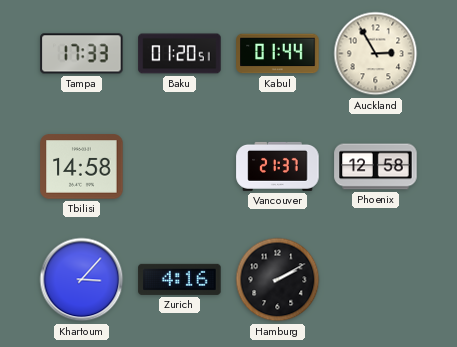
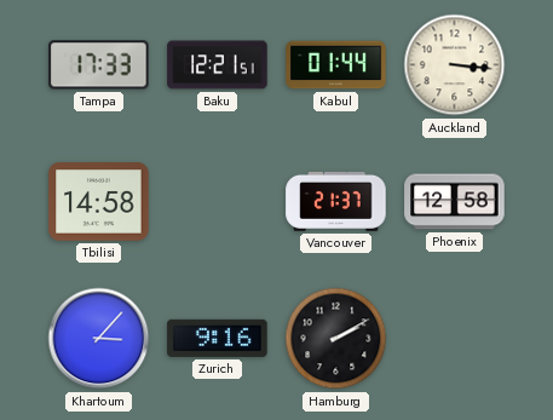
Baku: 01:20 -> 12:21 (218, 65)
Auckland: 2:55 -> 3:16 (455, 65)
Zurich: 4:16 -> 9:16 (218, 338)
